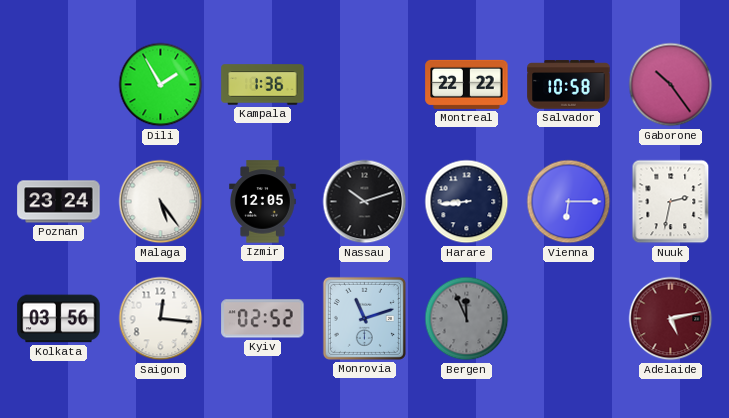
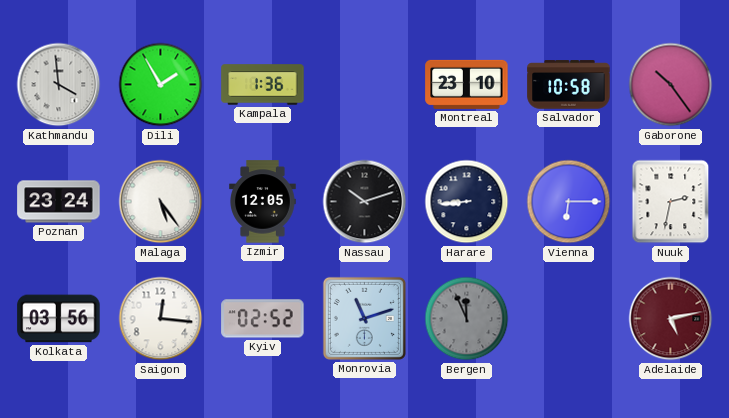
Kathmandu: none -> 3:59 (59, 85)
Montreal: 22:22 -> 23:10 (467, 84)
